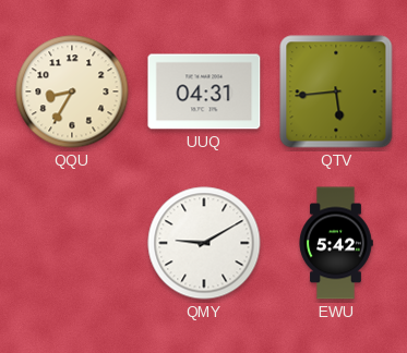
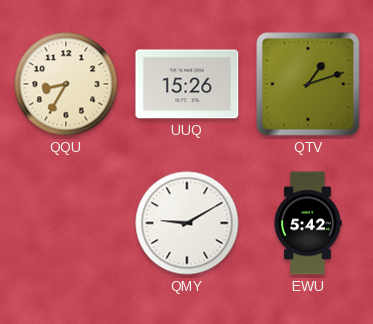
UUQ: 04:31 -> 15:26 (187, 84)
QTV: 5:44 -> 1:12 (308, 84)
